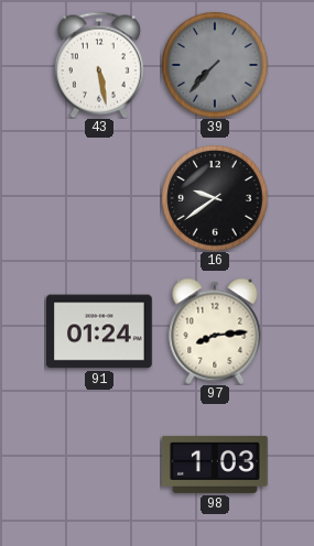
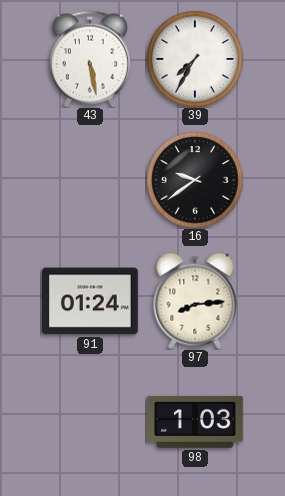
39: 7:37 -> 7:35 (195, 59)
39 dial: grey -> white (195, 59)
